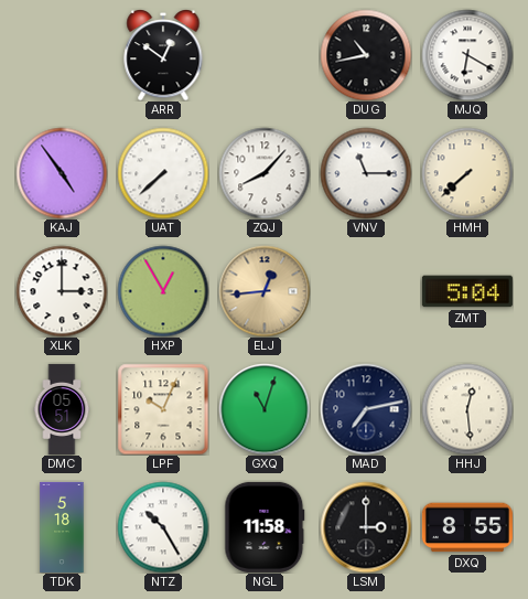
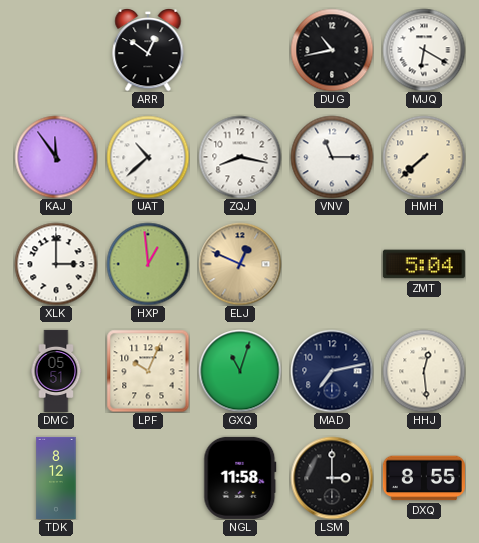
KAJ: 4:54 -> 11:54 (56, 157)
UAT: 7:38 -> 10:38 (148, 157)
ZQJ: 8:07 -> 8:17 (240, 157)
HXP: 12:55 -> 12:59 (148, 264)
ELJ: 12:44 -> 12:49 (240, 264)
TDK: 5:18 -> 8:12 (56, 478)
NTZ: 10:25 -> none (163, 527)
